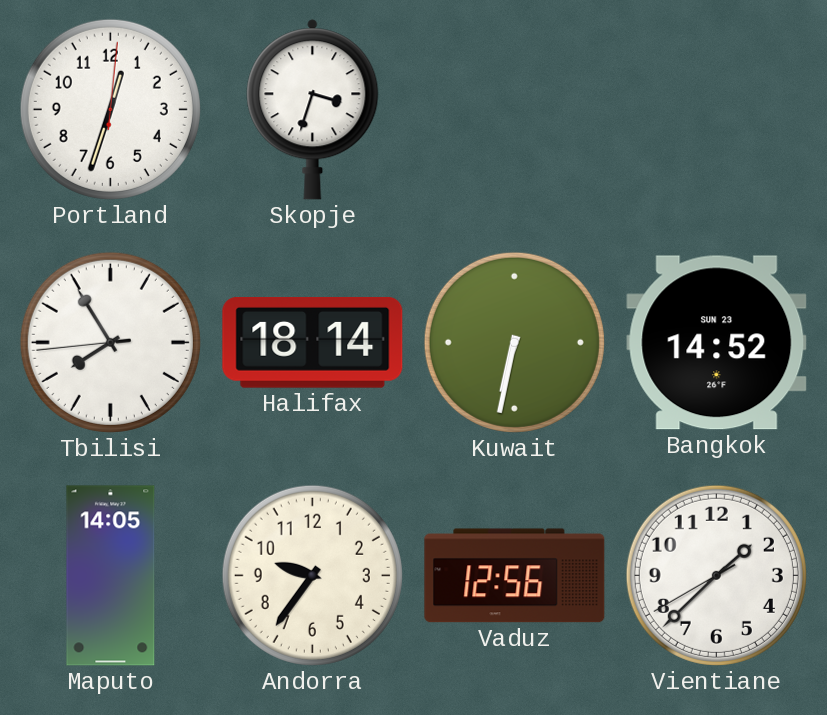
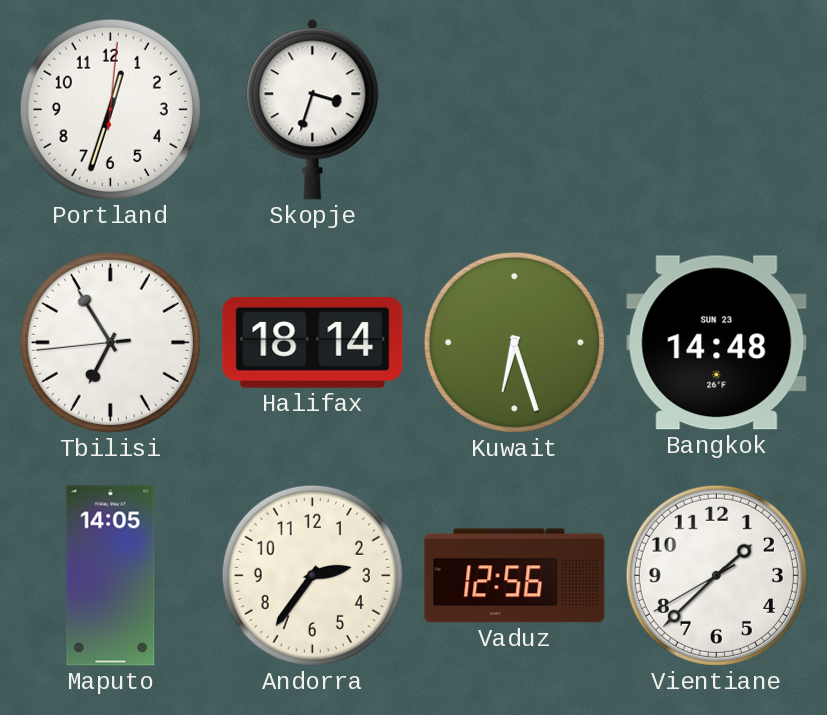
Tbilisi: 7:54 -> 6:54 (110, 342)
Kuwait: 6:32 -> 6:27 (514, 342)
Bangkok: 14:52 -> 14:48 (717, 343)
Andorra: 9:36 -> 2:36 (312, 575)
